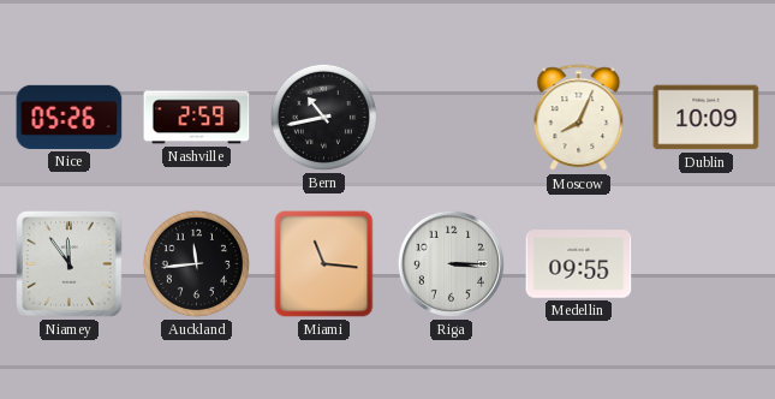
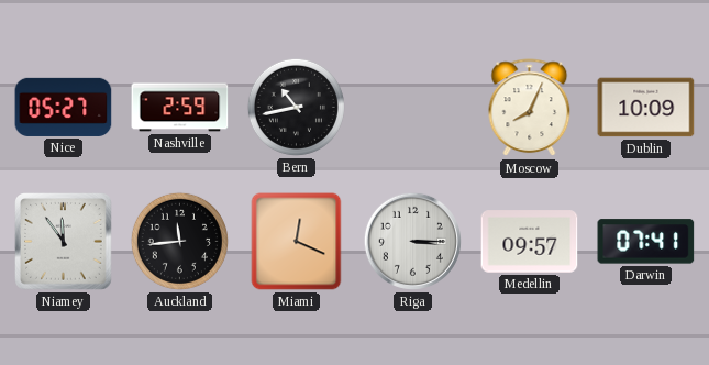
Nice: 05:26 -> 05:27 (64, 107)
Miami: 11:16 -> 12:19 (297, 242)
Medellin: 09:55 -> 09:57 (530, 242)
Darwin: none -> 07:41 (646, 242)
